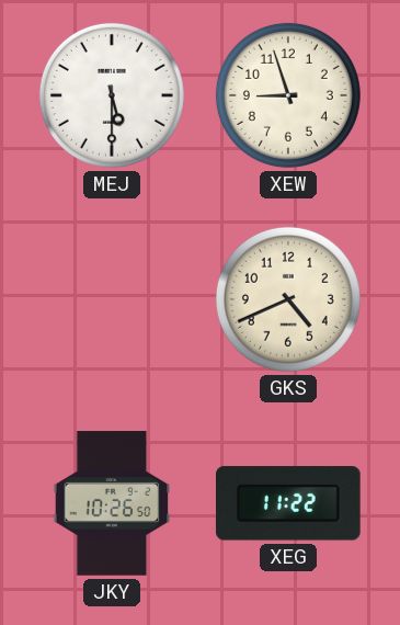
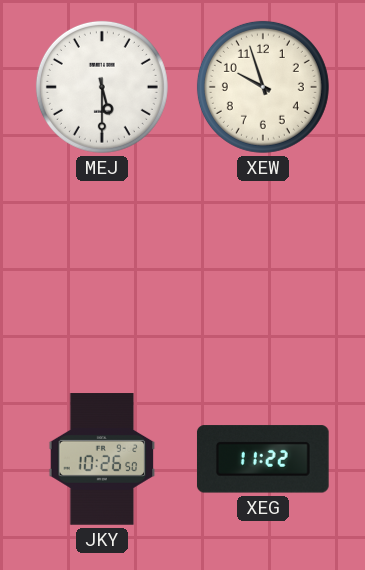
XEW: 8:57 -> 9:57 (263, 87)
GKS: 4:41 -> none (288, 299)
